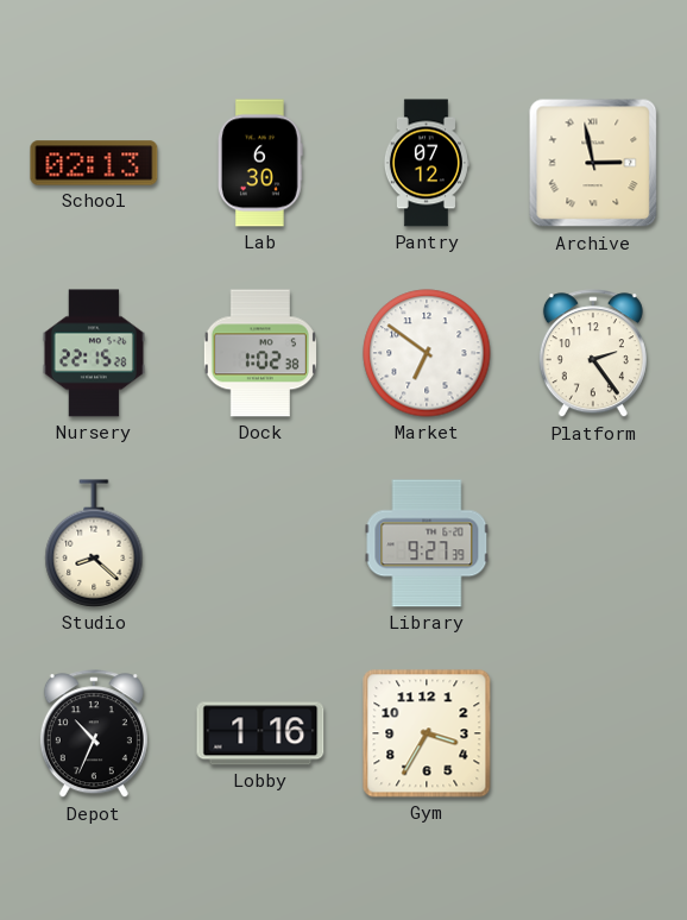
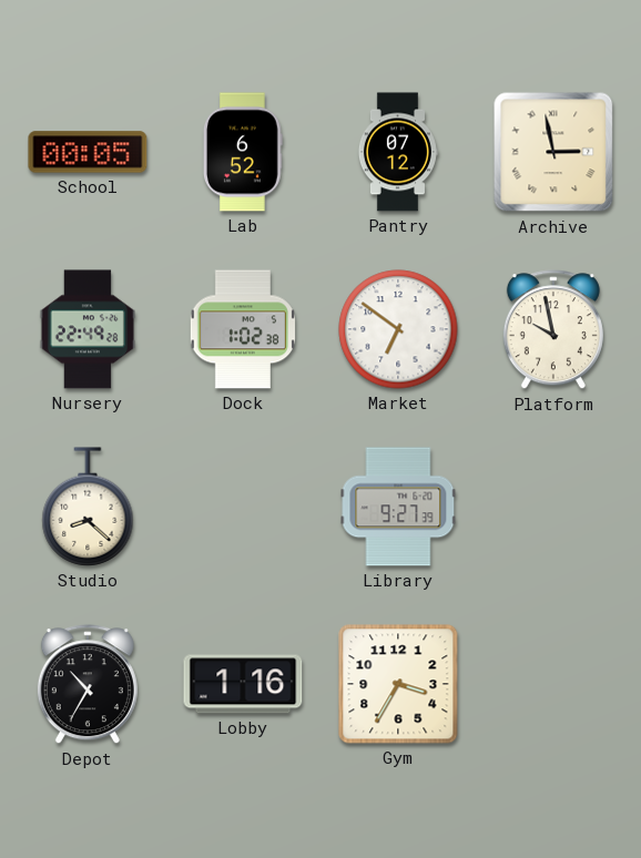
School: 02:13 -> 00:05 (88, 152)
Lab: 6:30 -> 6:52 (243, 152)
Nursery: 22:15 -> 22:49 (88, 329)
Platform: 2:24 -> 9:58 (553, 330)
Depot: 10:34 -> 10:35 (88, 685)
